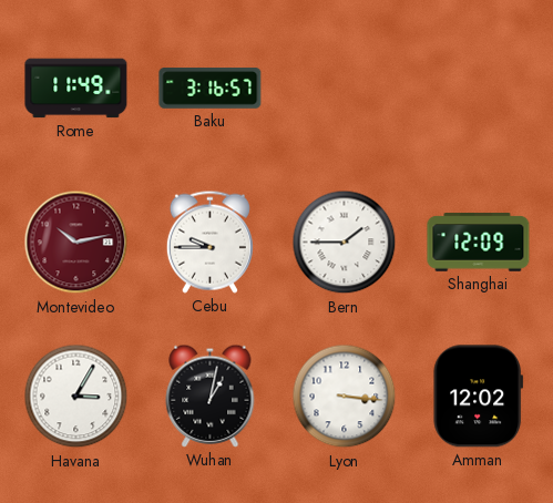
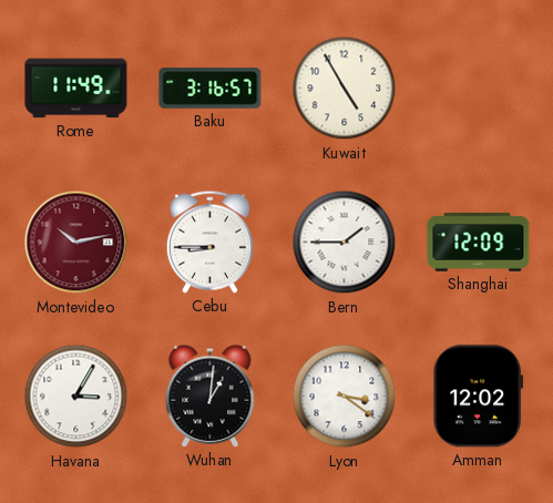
Kuwait: none -> 4:55 (345, 89)
Cebu: 9:45 -> 8:45 (209, 242)
Wuhan: 1:02 -> 1:01 (211, 396)
Lyon: 3:16 -> 3:21 (345, 397)
